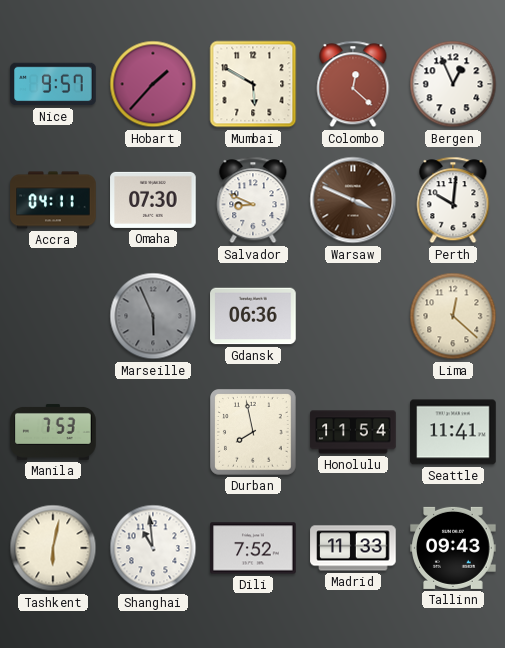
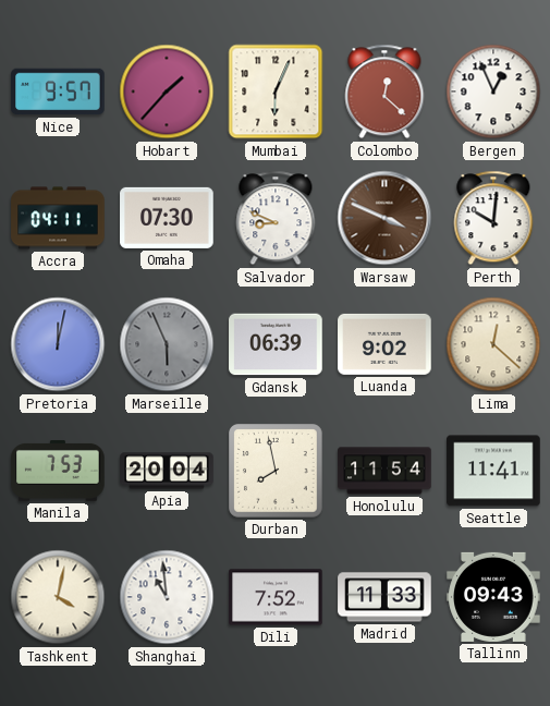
Mumbai: 5:50 -> 6:04 (276, 92)
Pretoria: none -> 12:02 (58, 344)
Gdansk: 06:36 -> 06:39 (276, 344)
Luanda: none -> 9:02 (384, 344)
Apia: none -> 20:04 (167, 471)
Tashkent: 6:02 -> 4:02 (58, 597)
